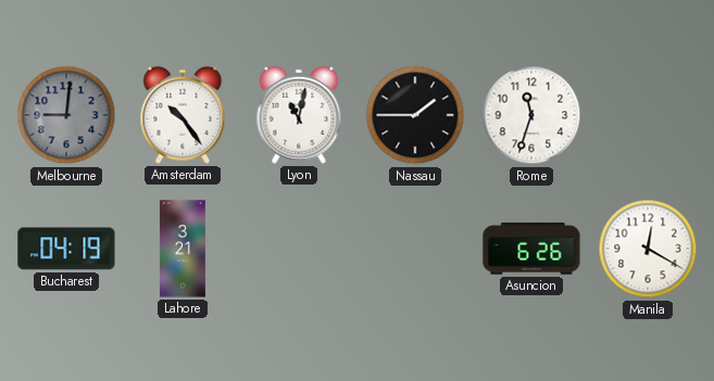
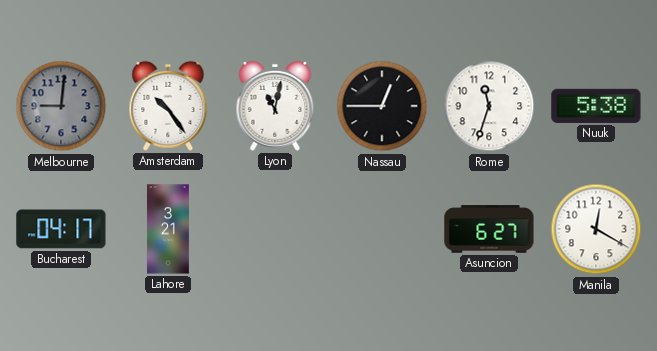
Nassau: 1:45 -> 12:45 (382, 106)
Nuuk: none -> 5:38 (596, 106)
Bucharest: 04:19 -> 04:17 (61, 229)
Asuncion: 6:26 -> 6:27 (489, 229)
